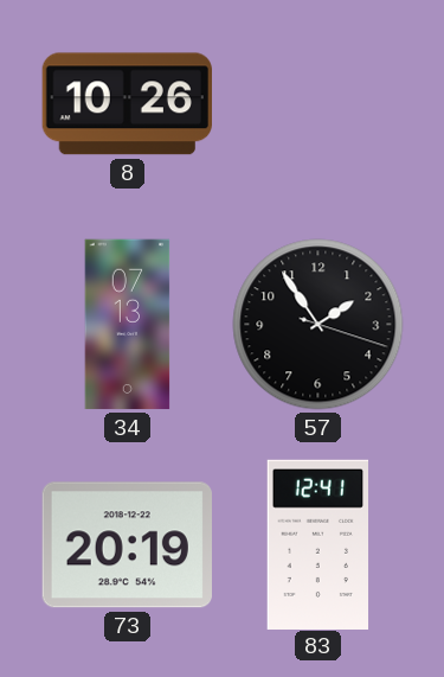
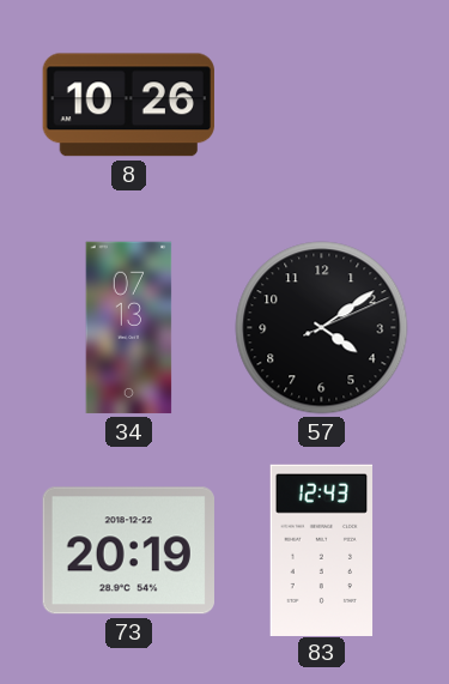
57: 1:54 -> 4:09 (322, 328)
83: 12:41 -> 12:43 (322, 550)
